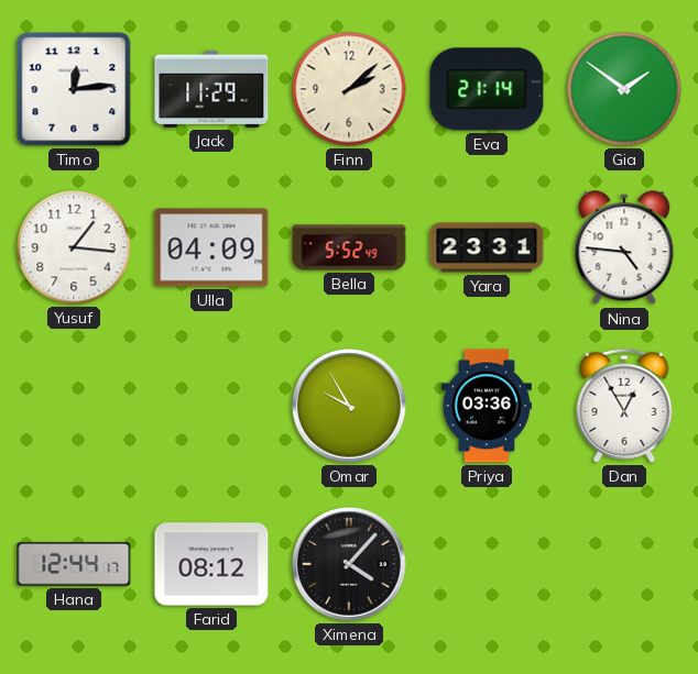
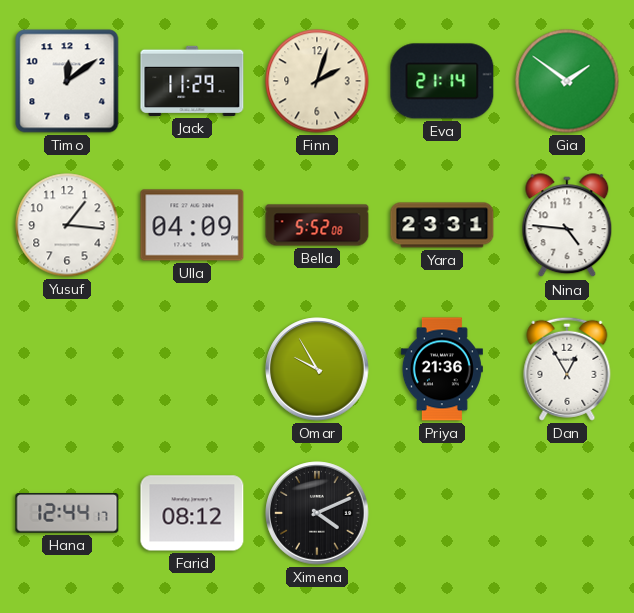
Timo: 12:14 -> 12:09 (67, 81)
Finn: 2:08 -> 2:03 (317, 81)
Bella: 5:52:49 -> 5:52:08 (317, 225)
Priya: 03:36 -> 21:36 (442, 369)
Ximena: 4:07 -> 4:11 (317, 513)
